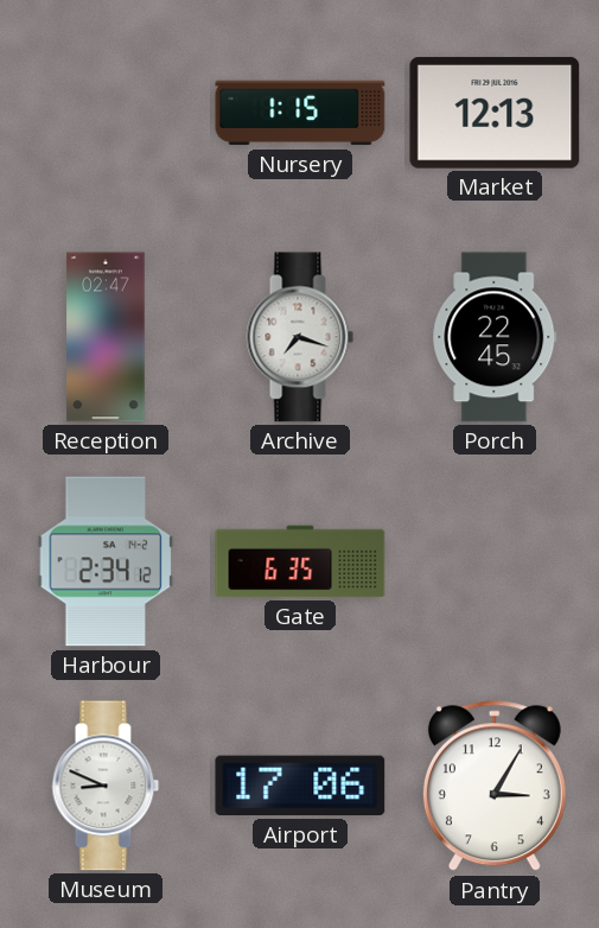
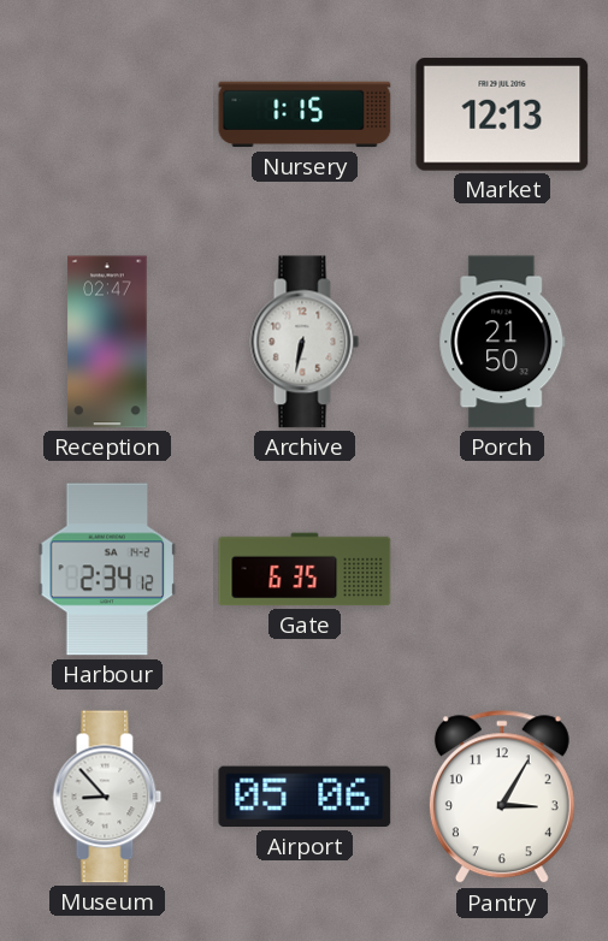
Archive: 7:18 -> 6:32 (305, 342)
Porch: 22:45 -> 21:50 (502, 342)
Museum: 8:49 -> 8:53 (107, 797)
Airport: 17:06 -> 05:06 (305, 797)
